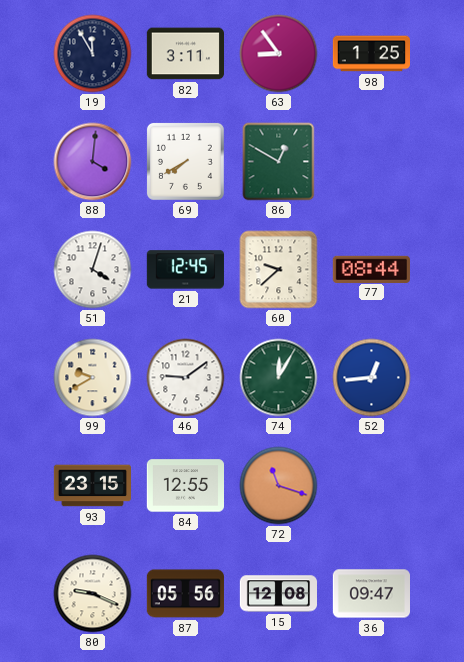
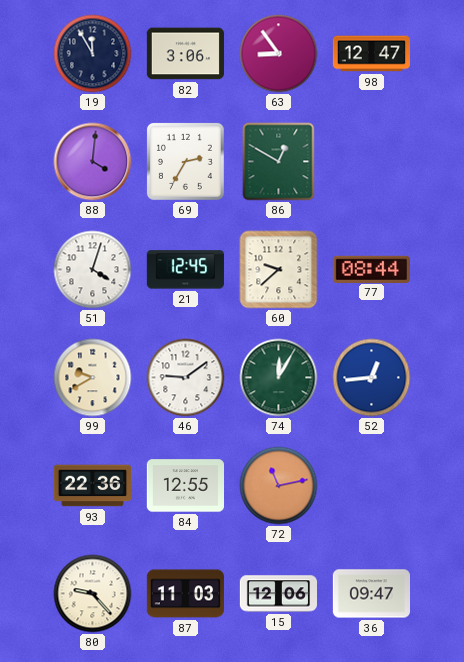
82: 3:11 -> 3:06 (185, 54)
98: 1:25 -> 12:47 (371, 54)
69: 7:40 -> 2:35 (185, 161)
93: 23:15 -> 22:36 (92, 486)
72: 11:18 -> 11:13 (279, 486)
80: 9:19 -> 9:23 (93, 594)
87: 05:56 -> 11:03 (185, 594)
15: 12:08 -> 12:06 (278, 594)
